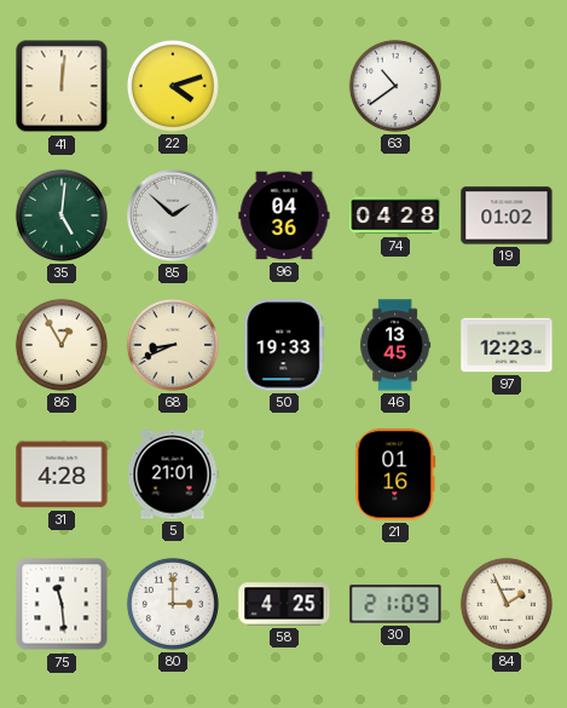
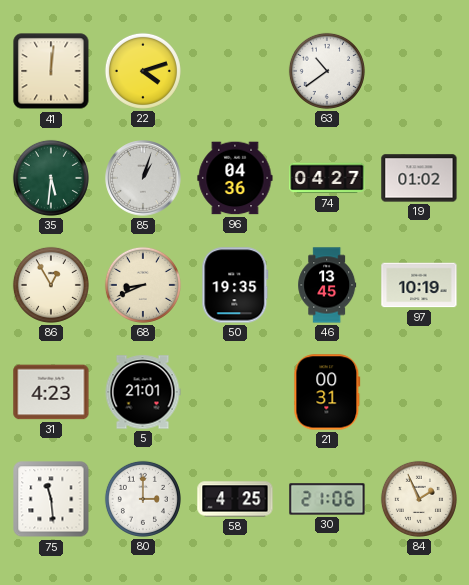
35: 5:01 -> 5:31 (51, 178)
85: 1:52 -> 1:03 (143, 178)
74: 04:28 -> 04:27 (327, 178)
50: 19:33 -> 19:35 (235, 285)
97: 12:23 -> 10:19 (419, 285)
31: 4:28 -> 4:23 (51, 392)
21: 01:16 -> 00:31 (327, 392)
30: 21:09 -> 21:06 (327, 499)
